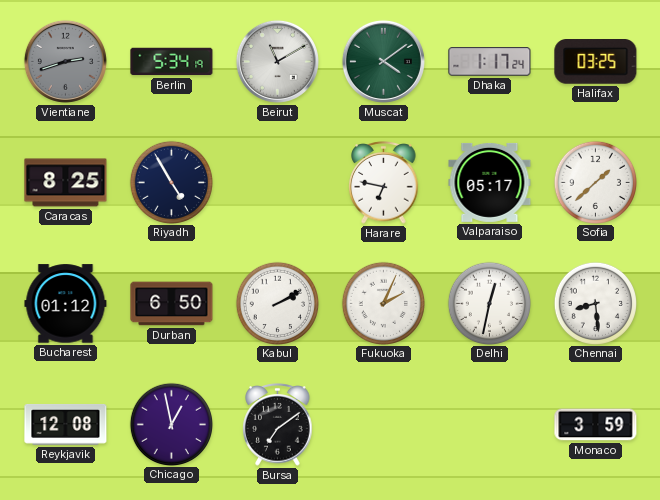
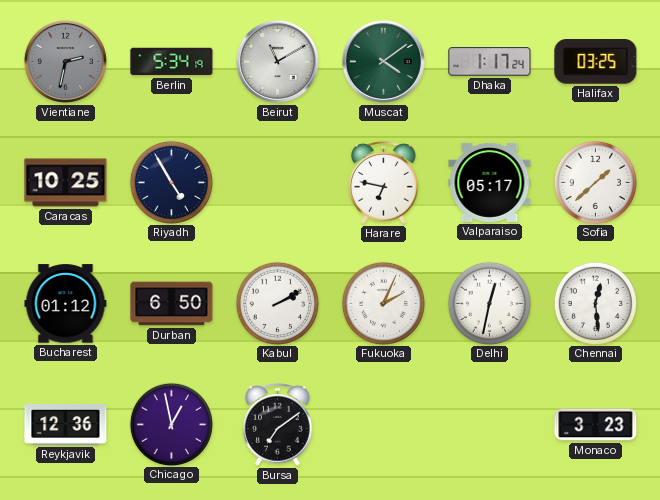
Vientiane: 2:42 -> 2:32 (65, 61)
Caracas: 8:25 -> 10:25 (66, 183)
Chennai: 8:29 -> 12:29 (595, 303)
Reykjavik: 12:08 -> 12:36 (66, 425)
Monaco: 3:59 -> 3:23 (596, 425)
